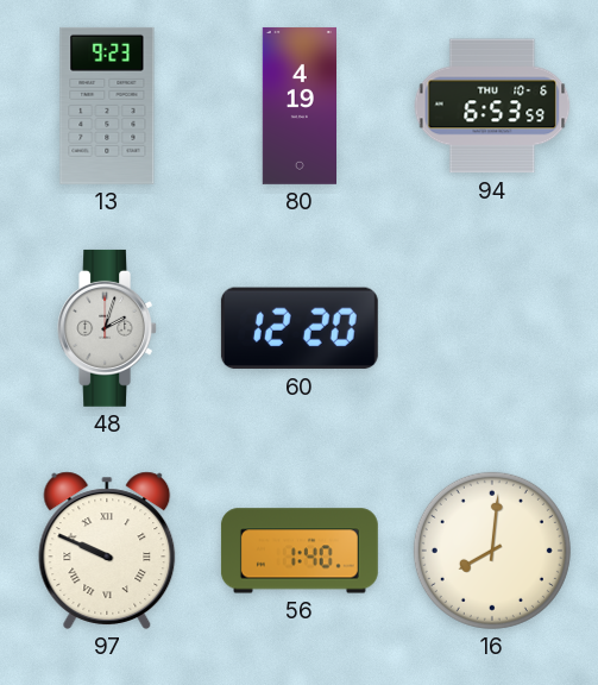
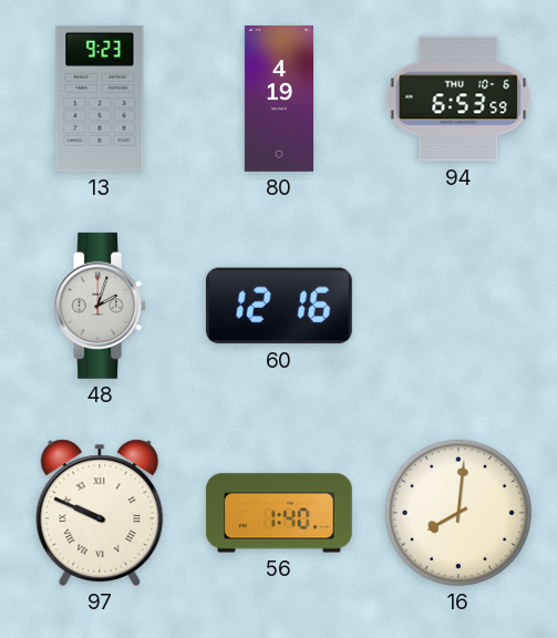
60: 12:20 -> 12:16 (279, 306)
